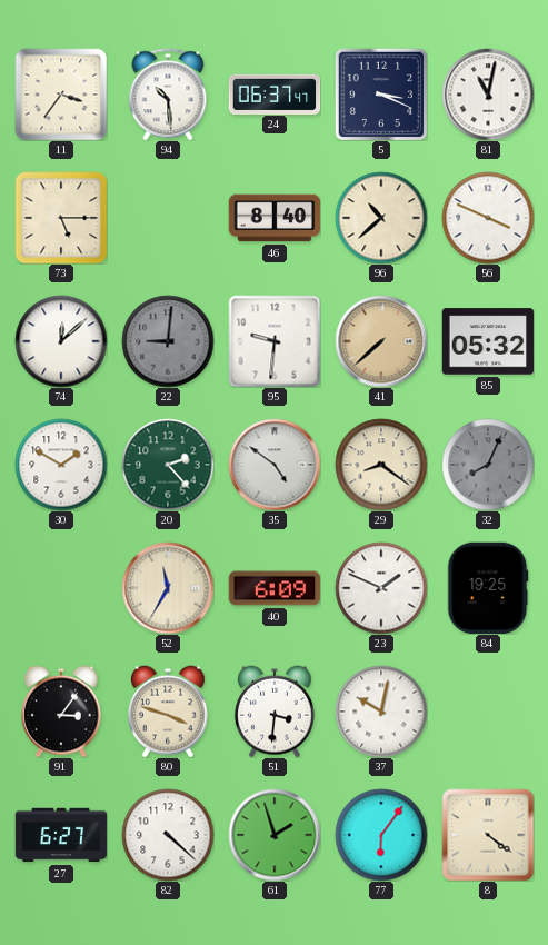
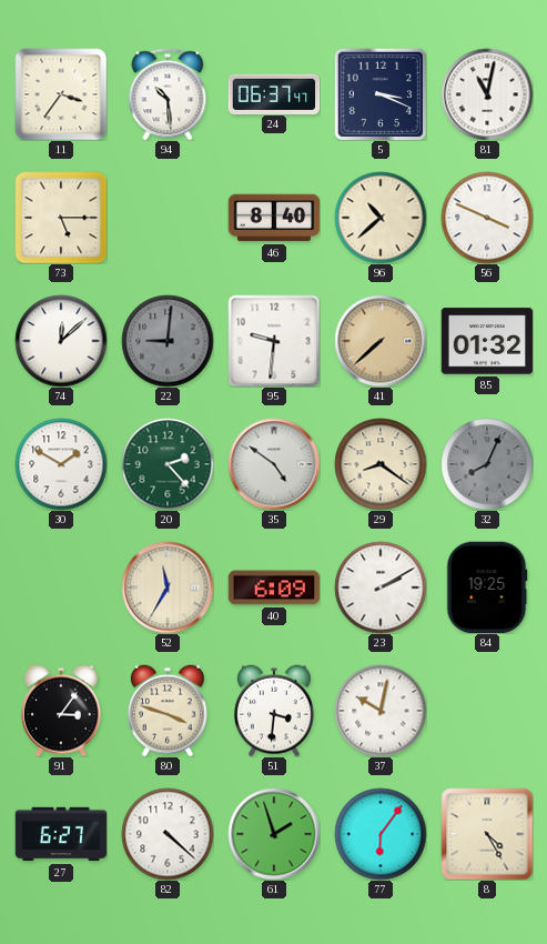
85: 05:32 -> 01:32 (487, 341)
23: 1:49 -> 2:10 (381, 588)
8: 4:21 -> 4:25 (487, 834)
